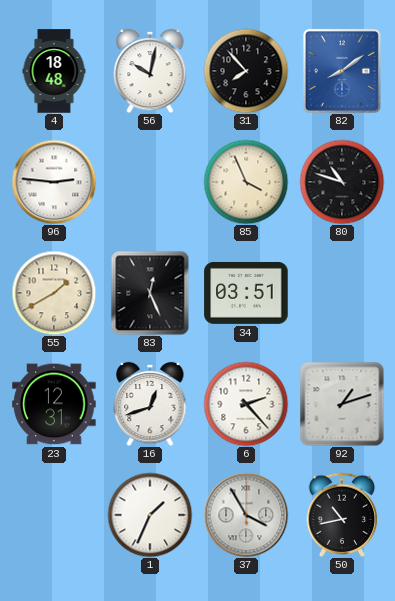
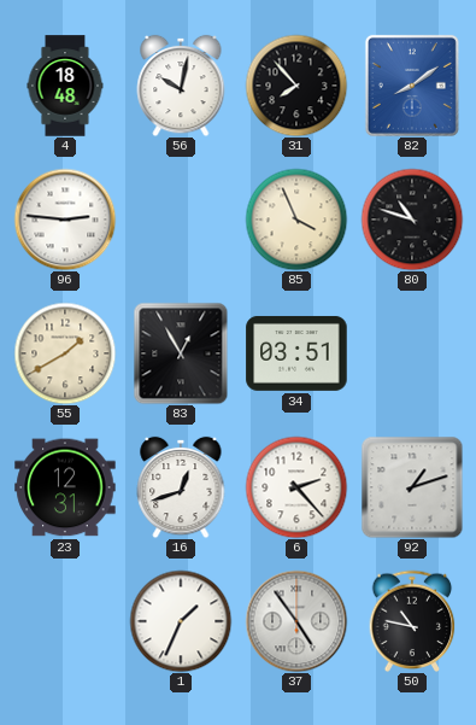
83: 12:26 -> 12:55 (181, 353)
37: 3:55 -> 4:54 (296, 621)
50: 10:43 -> 10:47 (412, 621)
